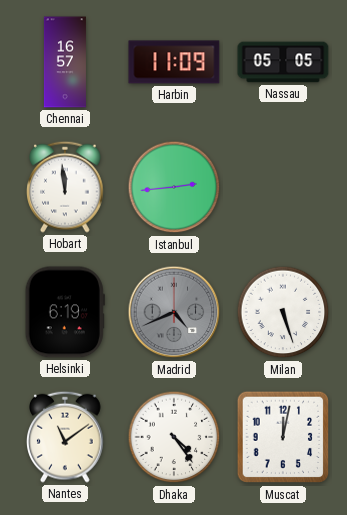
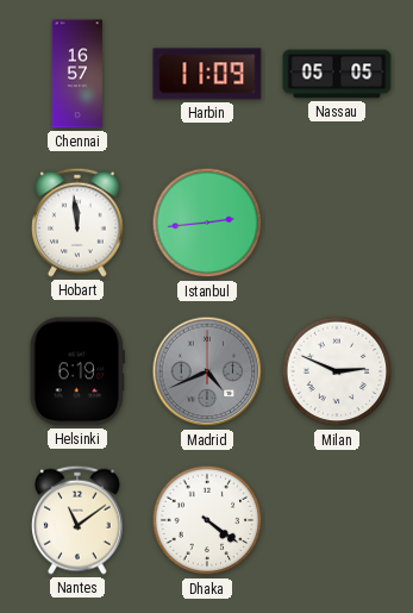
Milan: 5:27 -> 2:49 (337, 371)
Dhaka: 4:24 -> 4:21 (207, 520)
Muscat: 12:02 -> none (283, 437)
